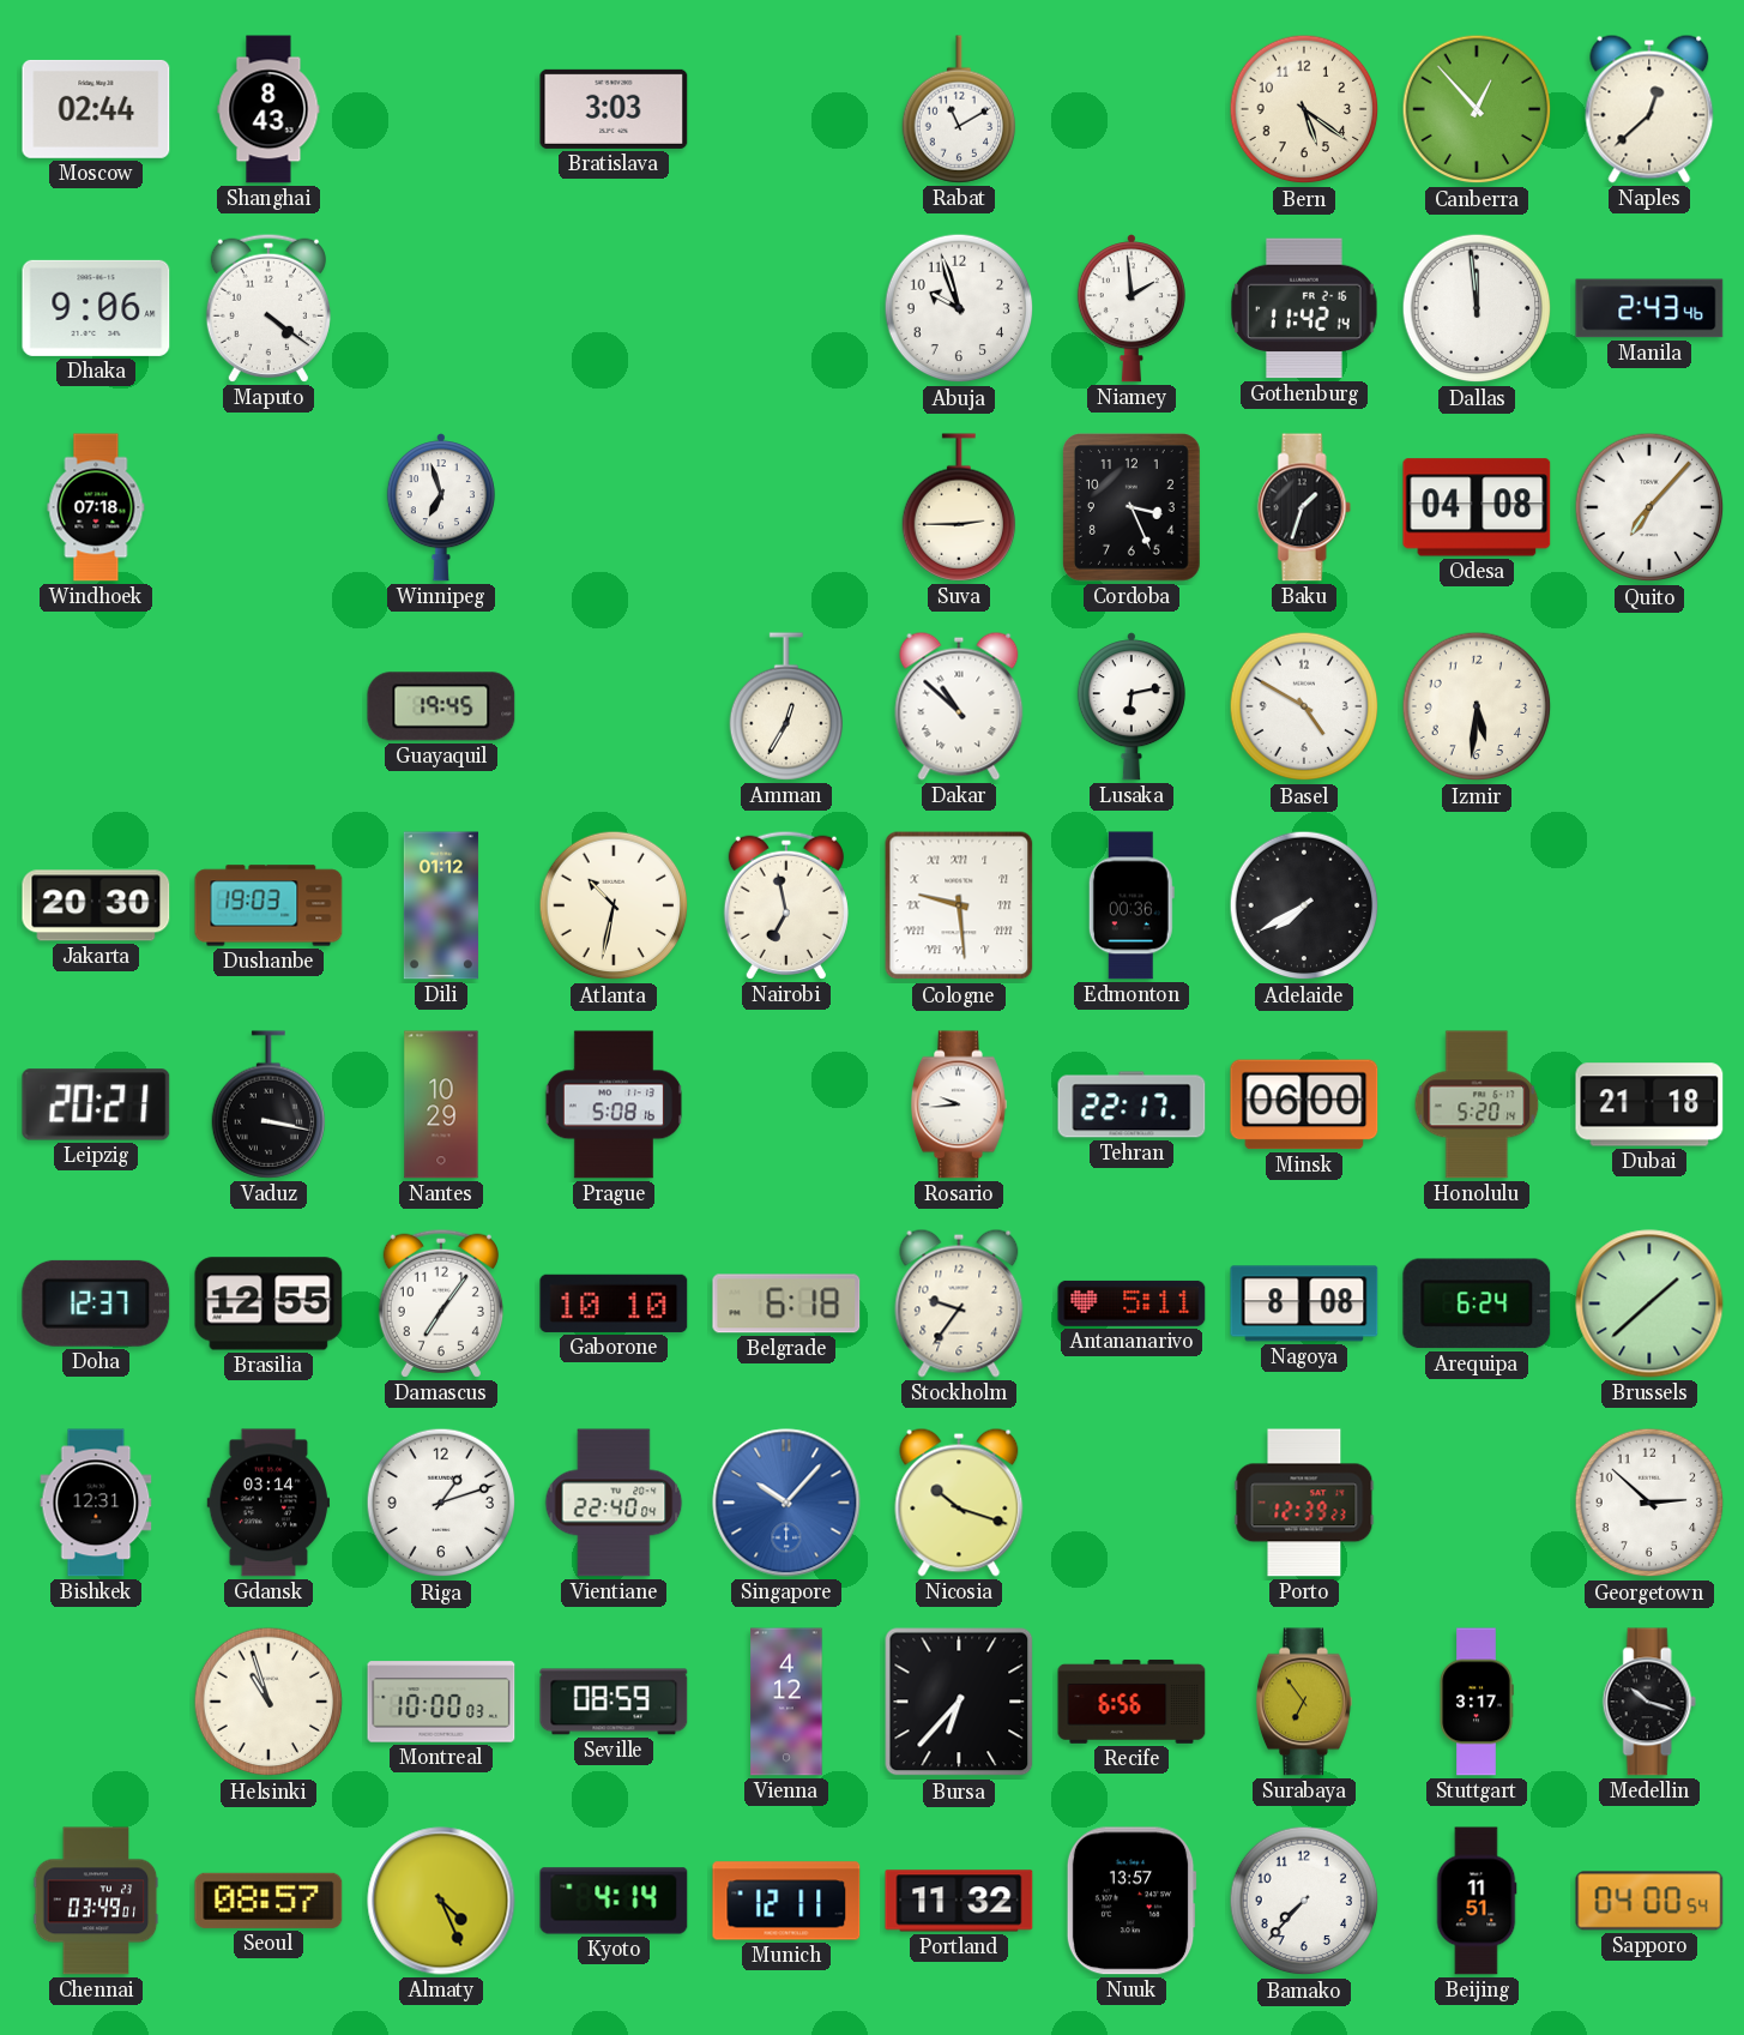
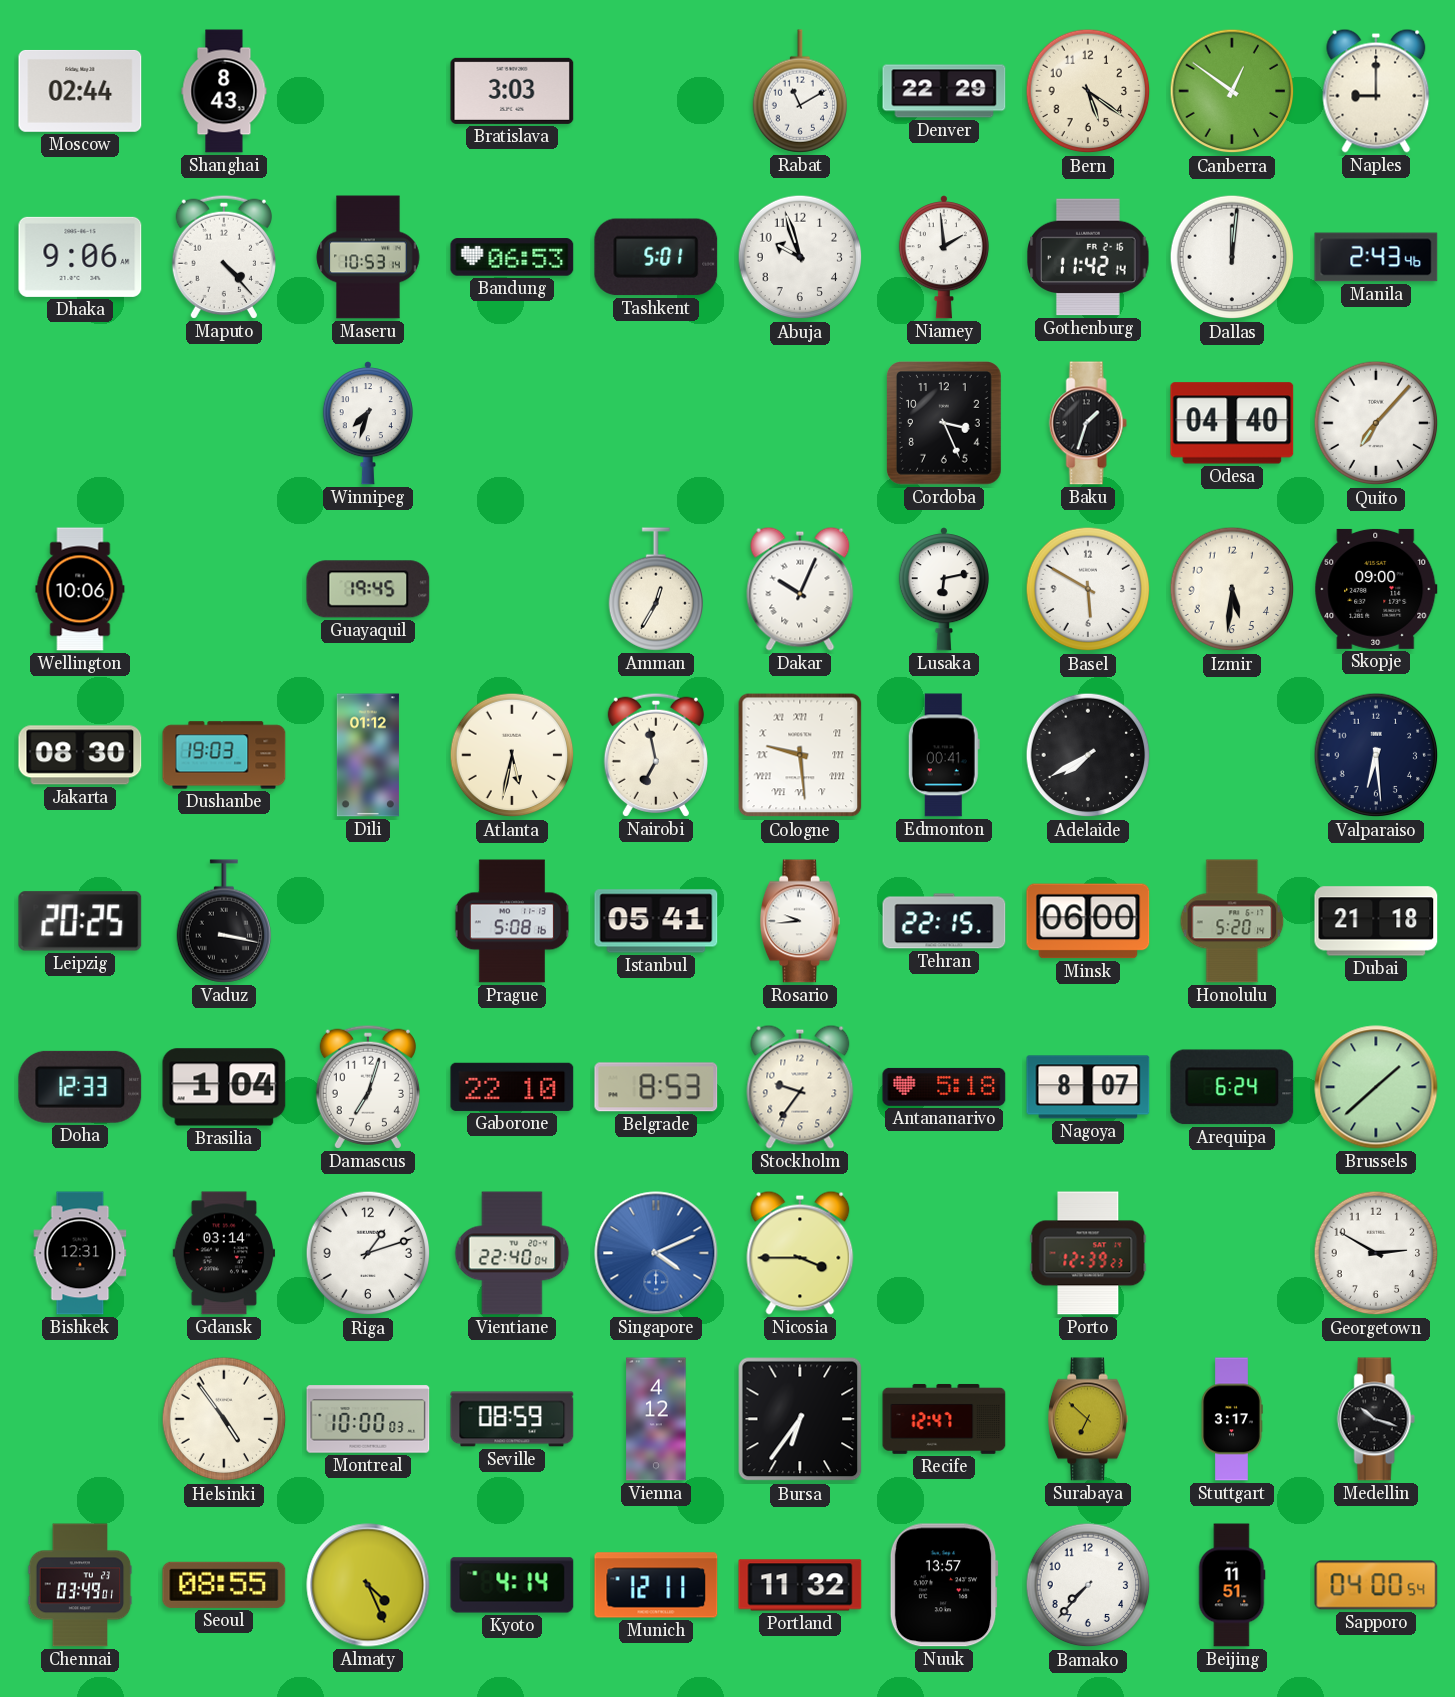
Denver: none -> 22:29 (944, 91)
Canberra: 12:53 -> 12:51 (1232, 91)
Naples: 12:38 -> 9:00 (1376, 91)
Maputo: 4:21 -> 4:23 (224, 257)
Maseru: none -> 10:53 (368, 257)
Bandung: none -> 06:53 (512, 257)
Tashkent: none -> 5:01 (656, 257)
Dallas: 11:59 -> 12:01 (1232, 257)
Windhoek: 07:18 -> none (96, 507)
Winnipeg: 6:57 -> 7:33 (368, 423)
Suva: 2:45 -> none (958, 507)
Odesa: 04:08 -> 04:40 (1232, 423)
Wellington: none -> 10:06 (80, 589)
Dakar: 10:52 -> 10:04 (800, 589)
Basel: 4:50 -> 5:50 (1088, 589)
Skopje: none -> 09:00 (1376, 589)
Jakarta: 20:30 -> 08:30 (80, 755)
Atlanta: 10:32 -> 5:32 (512, 755)
Edmonton: 00:36 -> 00:41 (944, 755)
Valparaiso: none -> 6:29 (1376, 755)
Leipzig: 20:21 -> 20:25 (80, 921)
Nantes: 10:29 -> none (441, 1104)
Istanbul: none -> 05:41 (656, 921)
Tehran: 22:17 -> 22:15 (944, 921)
Doha: 12:37 -> 12:33 (80, 1087)
Brasilia: 12:55 -> 1:04 (224, 1087)
Damascus: 7:06 -> 7:03 (368, 1087)
Gaborone: 10:10 -> 22:10 (512, 1087)
Belgrade: 6:18 -> 8:53 (656, 1087)
Antananarivo: 5:11 -> 5:18 (944, 1087)
Nagoya: 8:08 -> 8:07 (1088, 1087)
Singapore: 10:07 -> 4:11 (656, 1253)
Nicosia: 10:18 -> 3:45 (800, 1253)
Georgetown: 2:52 -> 2:50 (1376, 1253)
Helsinki: 10:57 -> 4:54 (224, 1419)
Bursa: 6:37 -> 6:36 (800, 1419)
Recife: 6:56 -> 12:47 (944, 1419)
Surabaya: 6:54 -> 6:52 (1088, 1419)
Seoul: 08:57 -> 08:55 (224, 1585)
